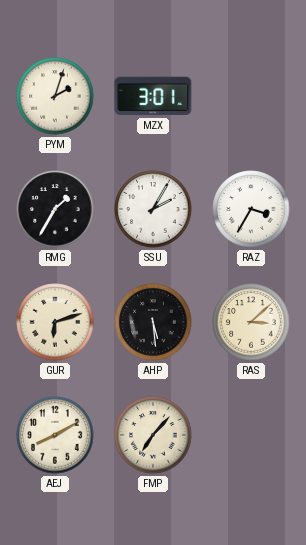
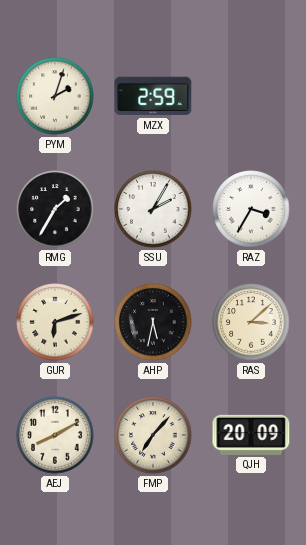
MZX: 3:01 -> 2:59 (153, 96)
AHP: 5:29 -> 5:32 (153, 322)
QJH: none -> 20:09 (251, 435)
